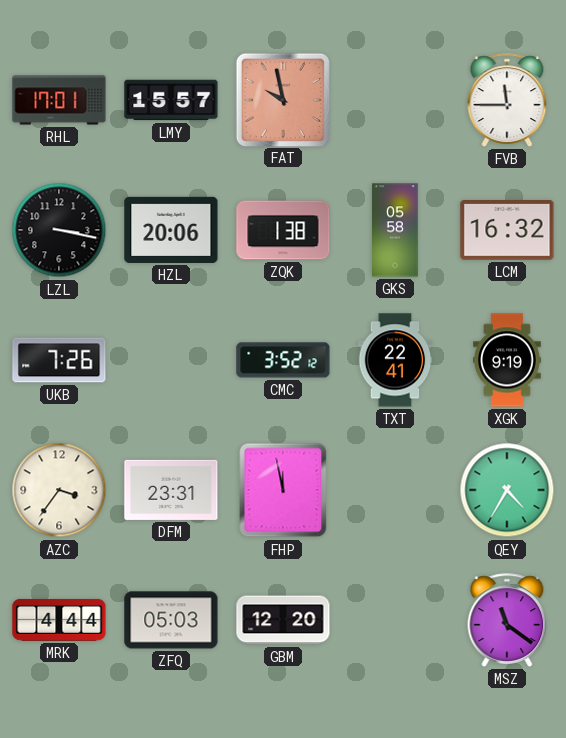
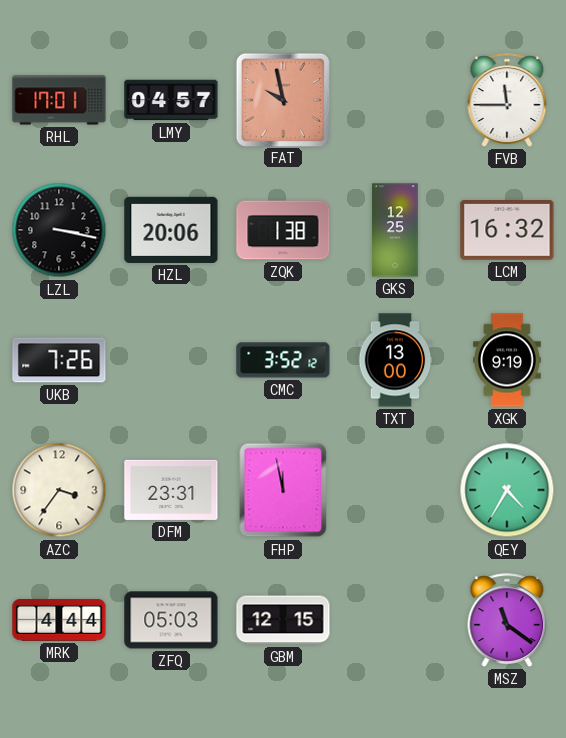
LMY: 15:57 -> 04:57 (171, 100)
GKS: 05:58 -> 12:25 (395, 230)
TXT: 22:41 -> 13:00 (395, 360)
GBM: 12:20 -> 12:15 (283, 620)
